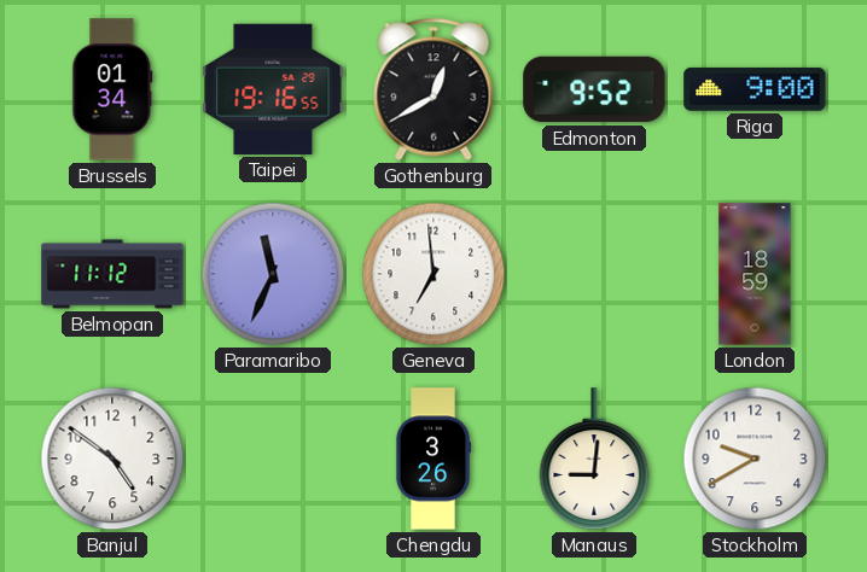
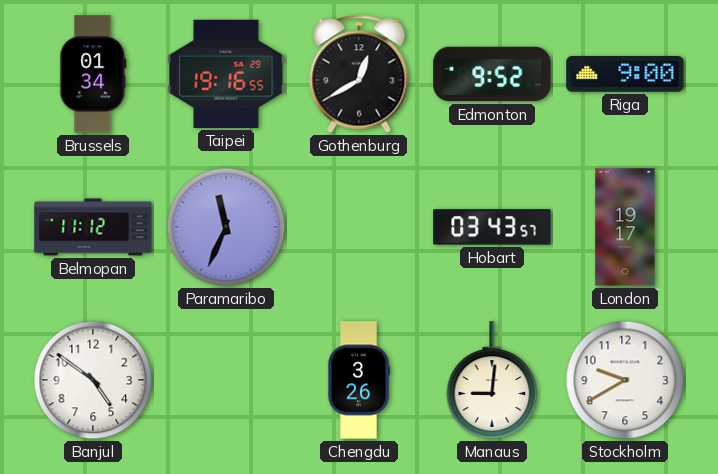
Geneva: 6:59 -> none (433, 274)
Hobart: none -> 03:43 (492, 227)
London: 18:59 -> 19:17 (625, 227)
